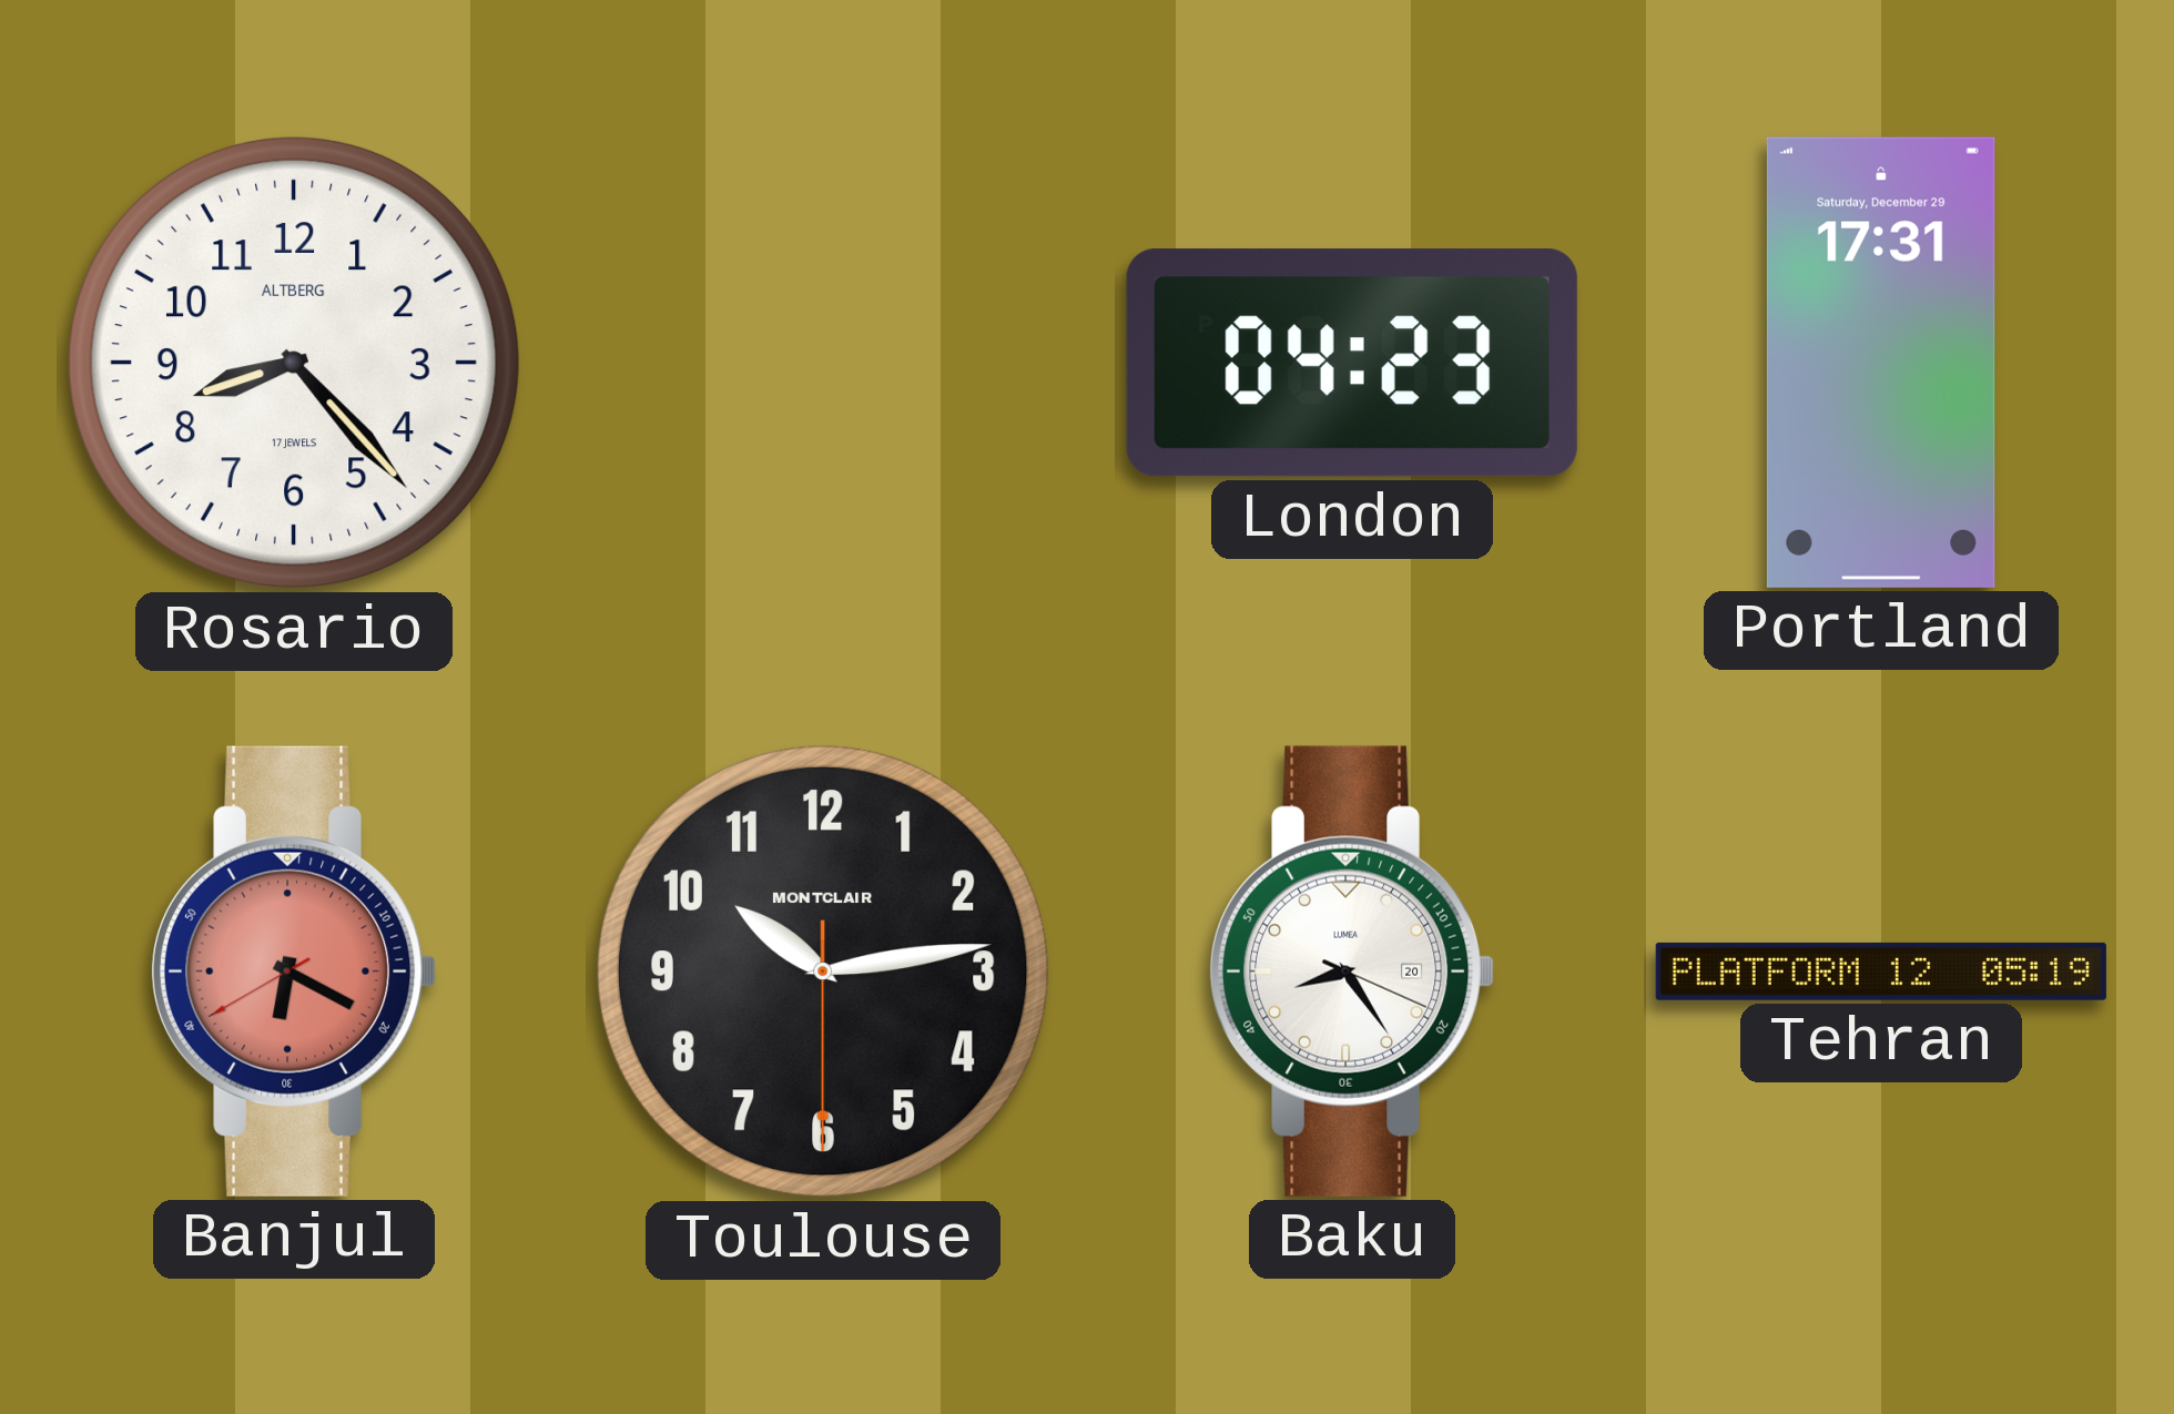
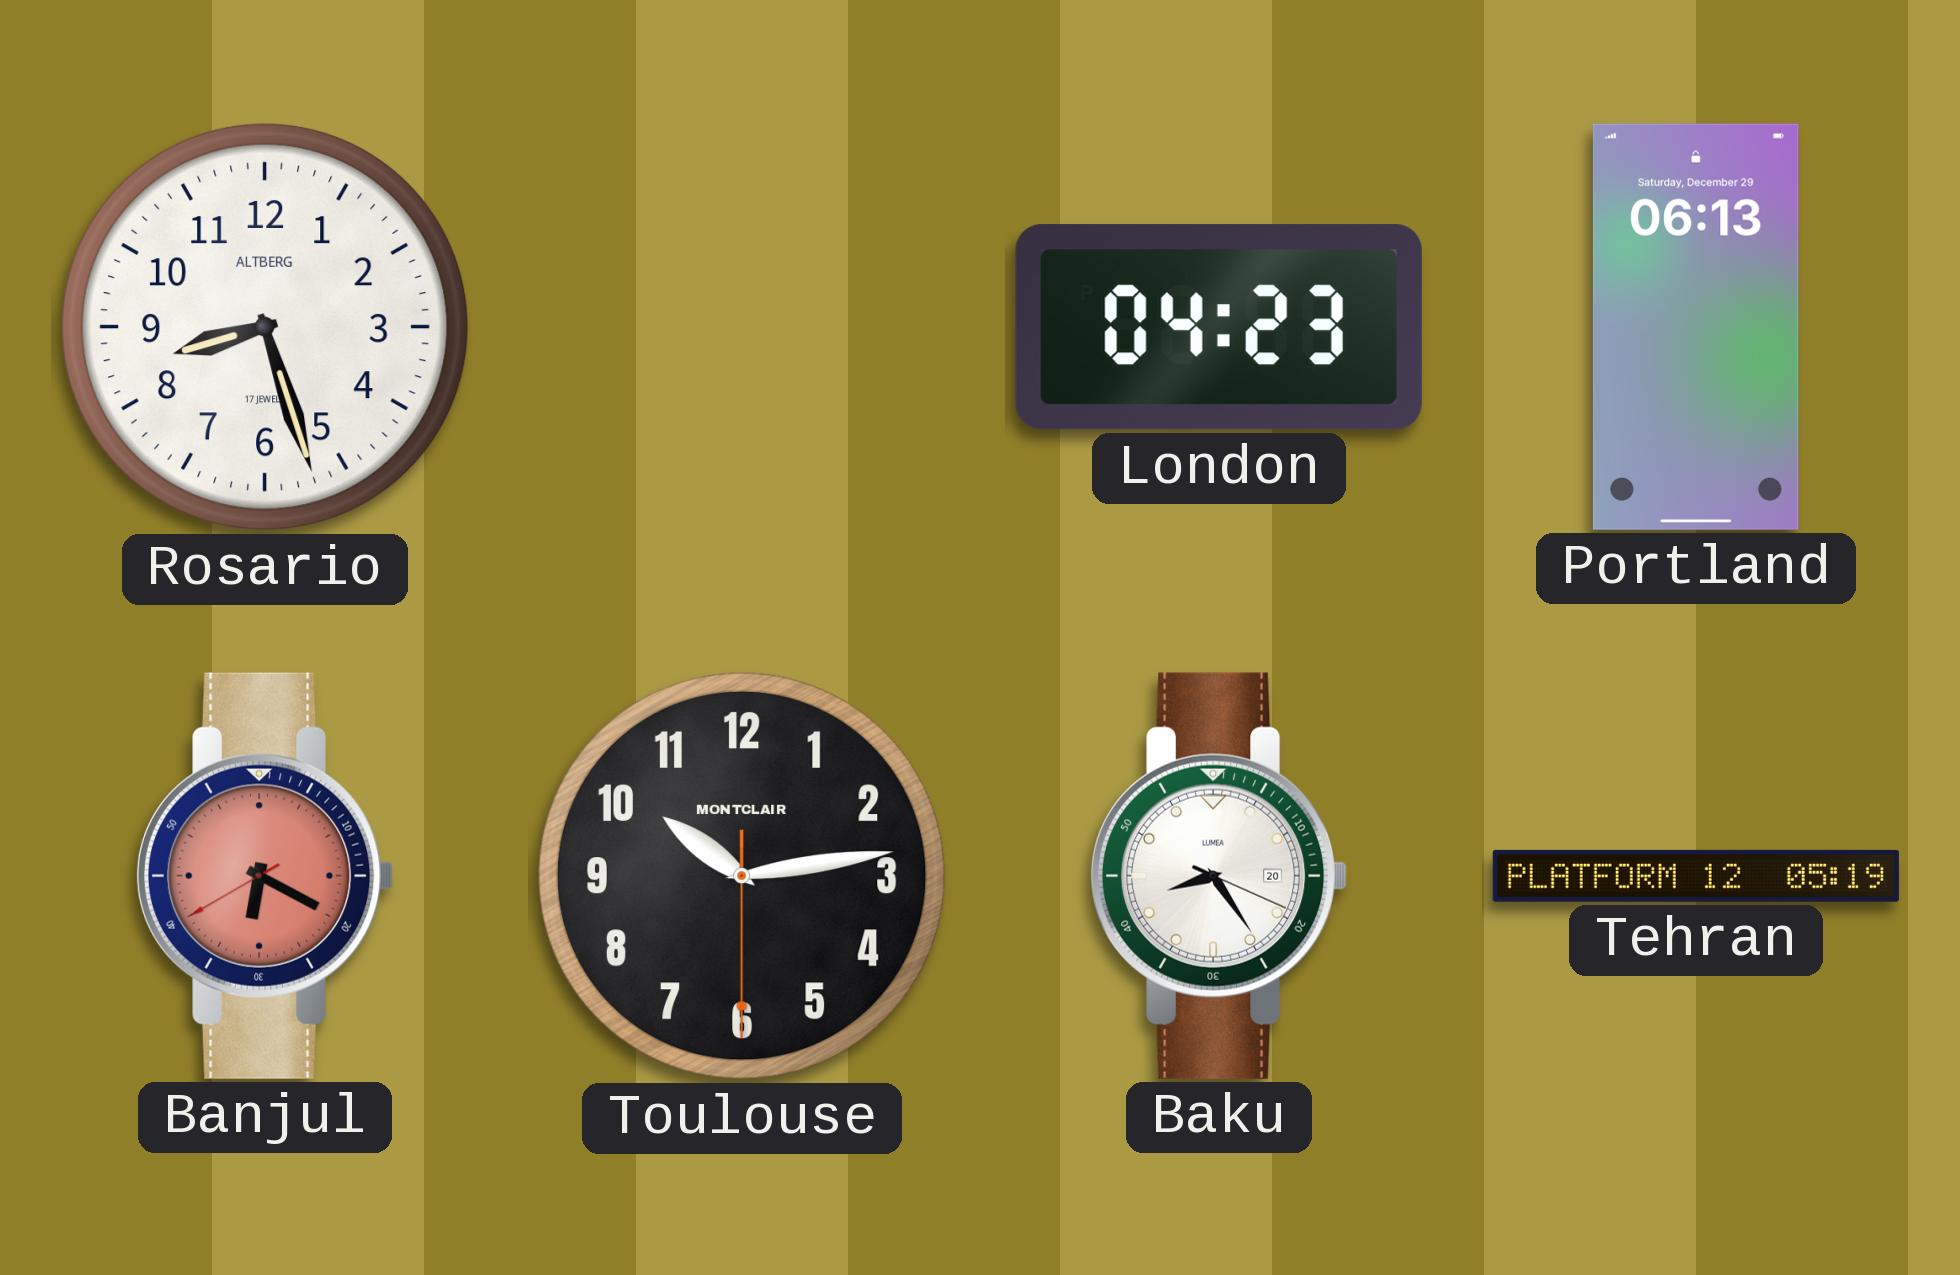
Rosario: 8:23 -> 8:27 (265, 327)
Portland: 17:31 -> 06:13 (1696, 327)
